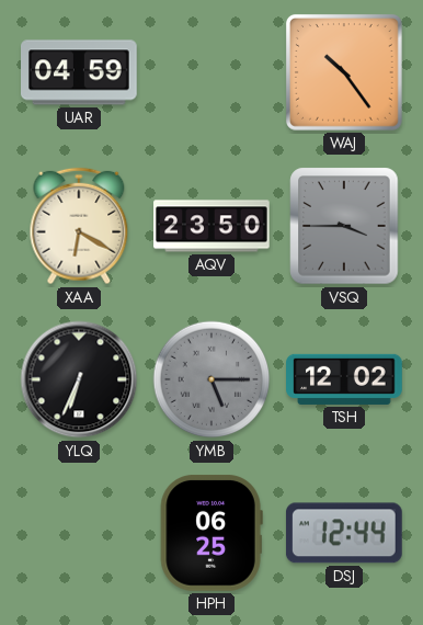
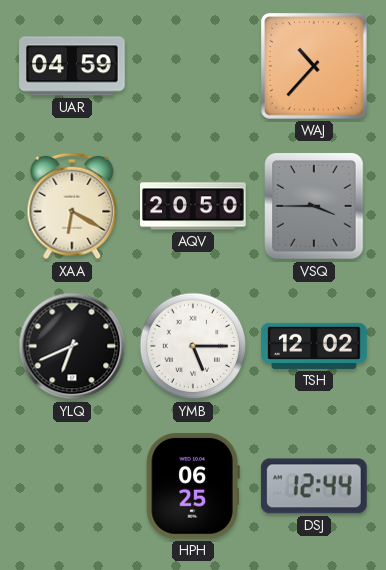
WAJ: 10:24 -> 10:37 (314, 66)
AQV: 23:50 -> 20:50 (193, 206)
YLQ: 6:34 -> 6:41 (72, 346)
YMB dial: grey -> white (193, 346)
